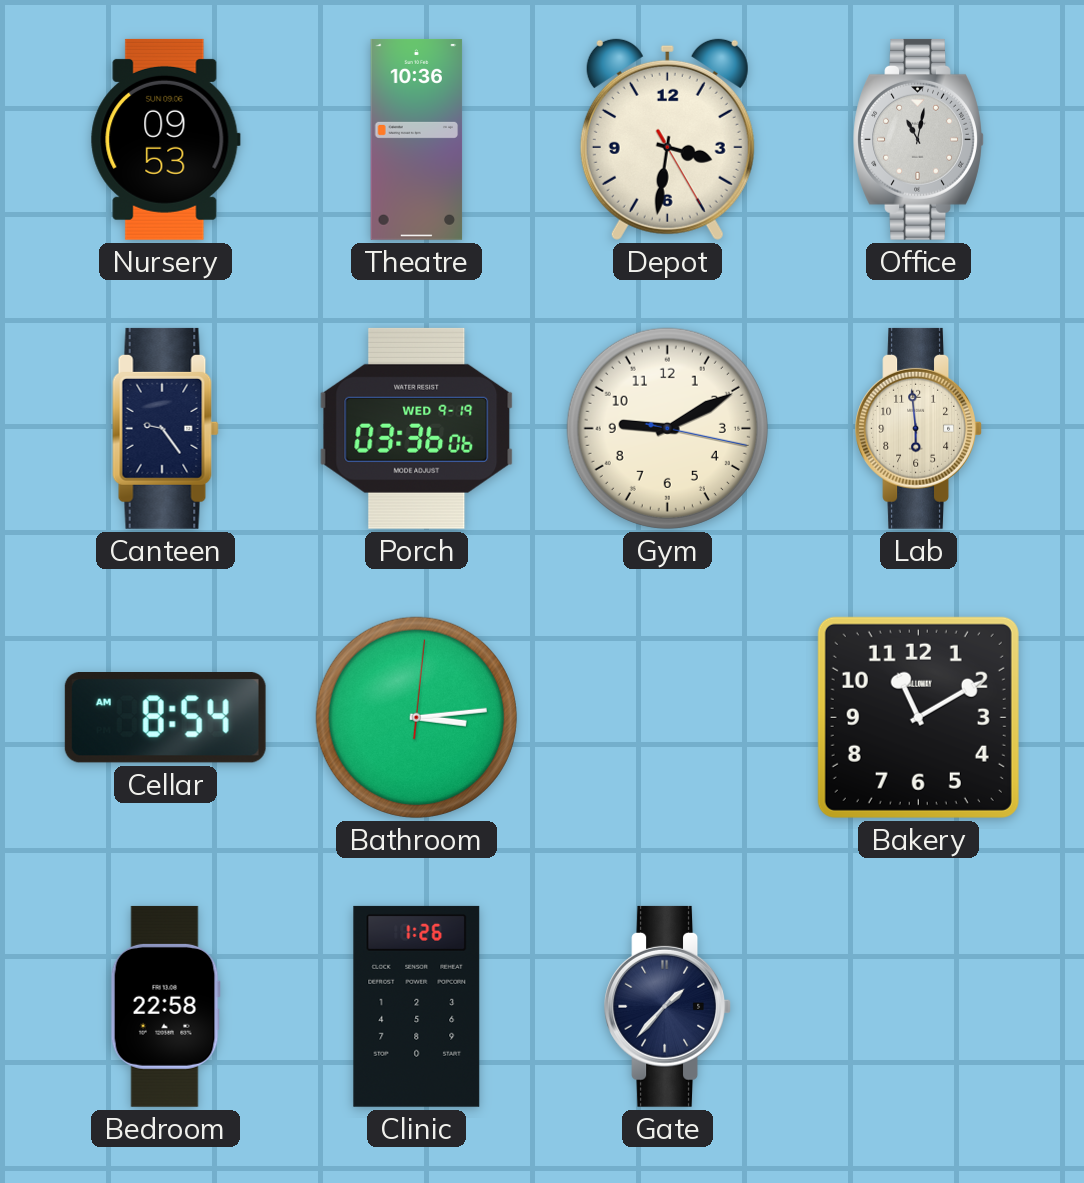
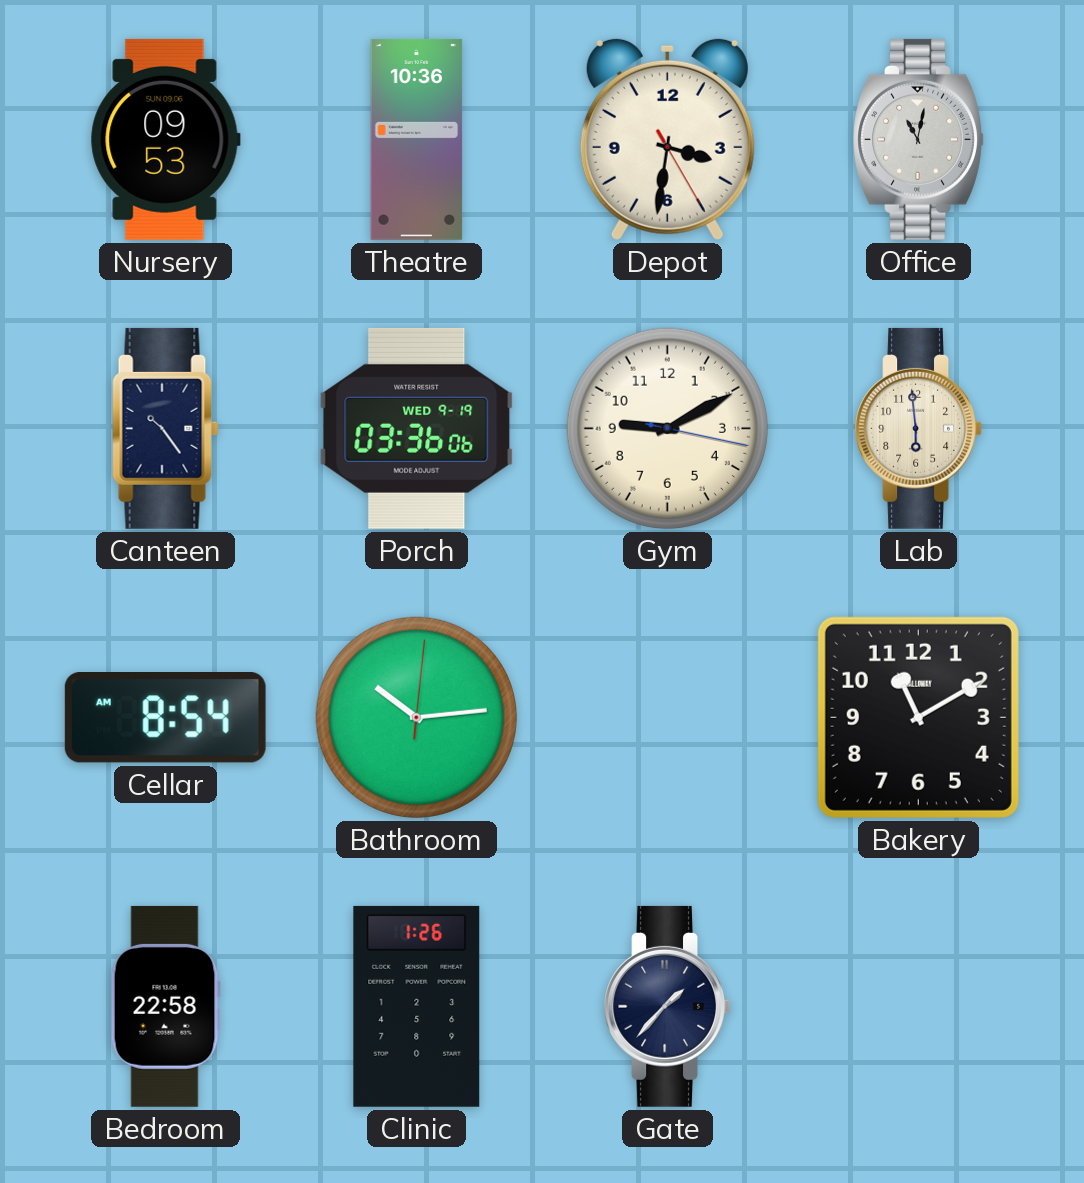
Canteen: 9:24 -> 10:24 (166, 428)
Bathroom: 3:14 -> 10:14 (416, 717)
